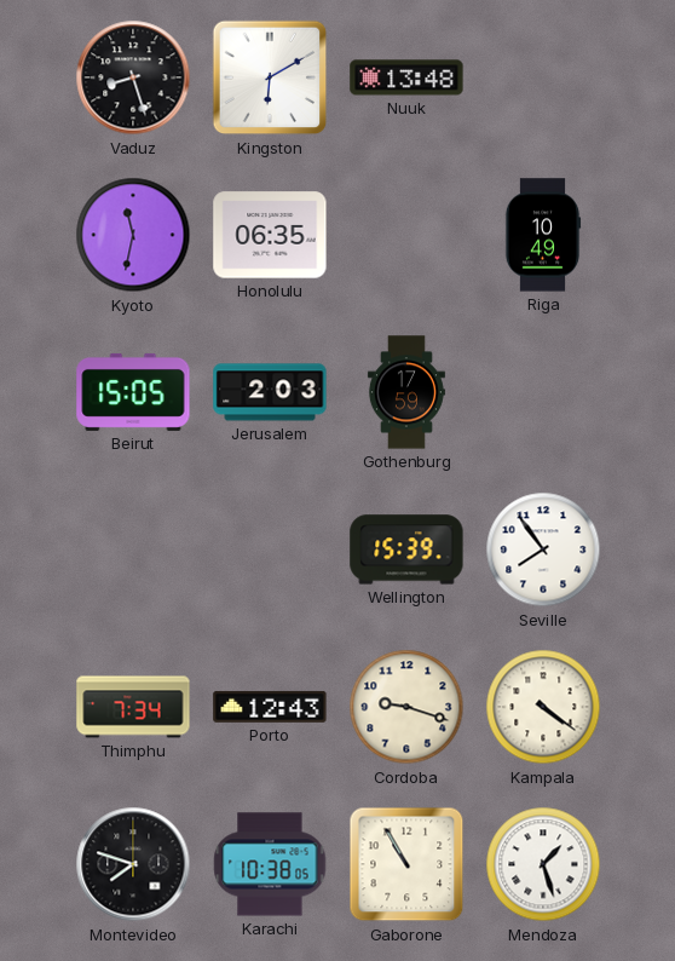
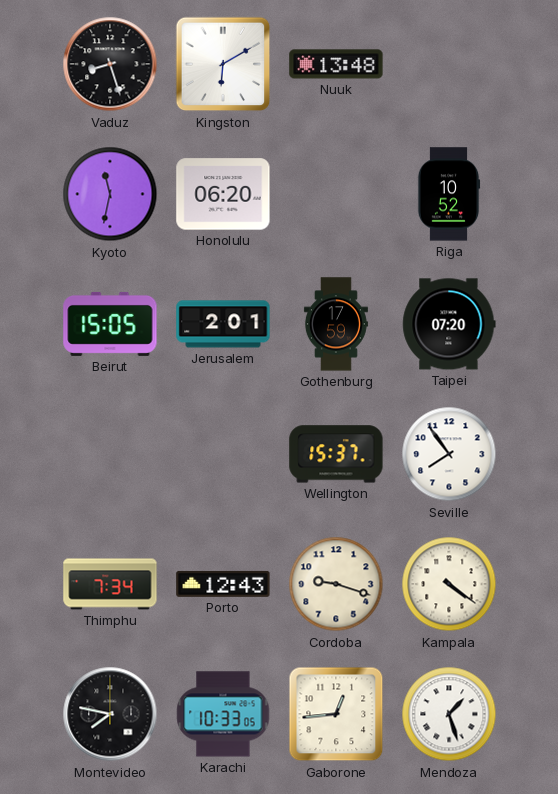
Honolulu: 06:35 -> 06:20 (223, 194)
Riga: 10:49 -> 10:52 (449, 194)
Jerusalem: 2:03 -> 2:01 (223, 324)
Taipei: none -> 07:20 (449, 324)
Wellington: 15:39 -> 15:37 (336, 454)
Montevideo: 7:48 -> 7:47 (110, 714)
Karachi: 10:38 -> 10:33 (223, 714)
Gaborone: 10:55 -> 12:44 (336, 714)
